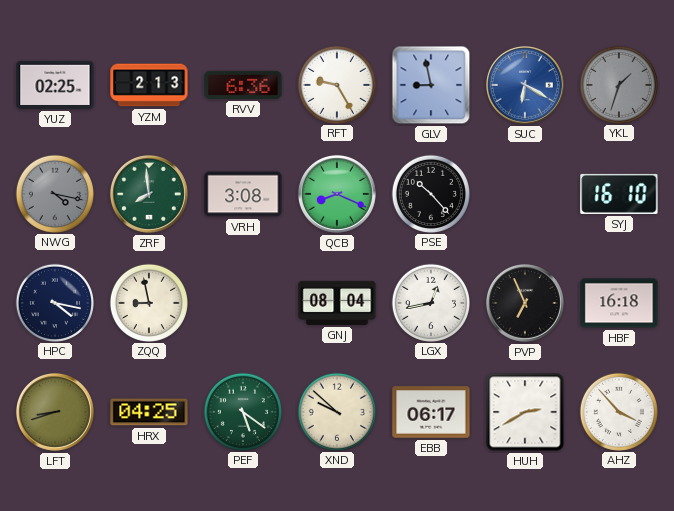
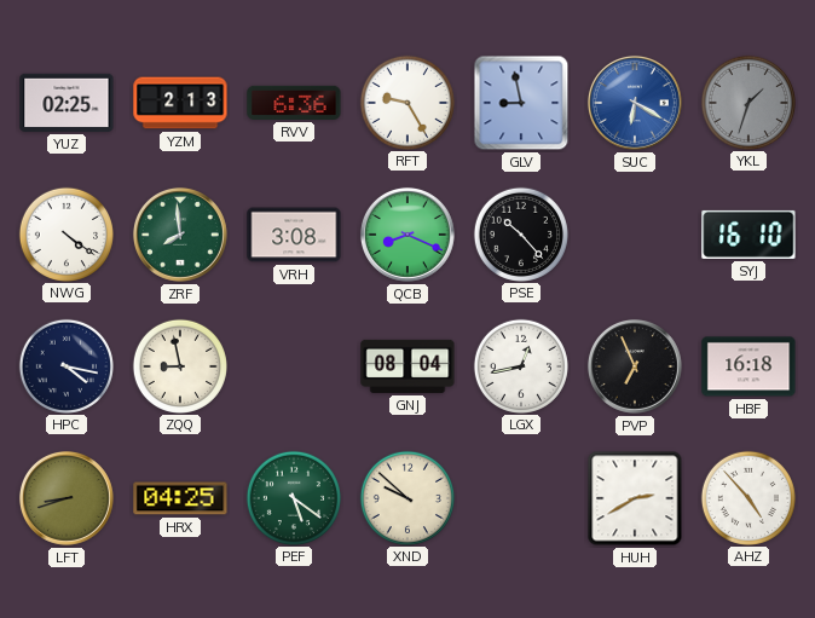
NWG: 4:17 -> 4:21 (65, 233)
NWG dial: grey -> white (65, 233)
EBB: 06:17 -> none (431, 412)
AHZ: 3:53 -> 4:53 (747, 497)
